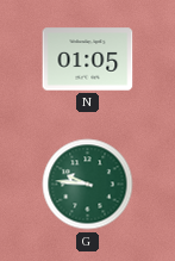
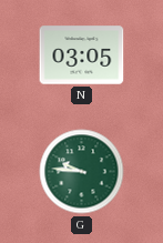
N: 01:05 -> 03:05 (82, 55)
